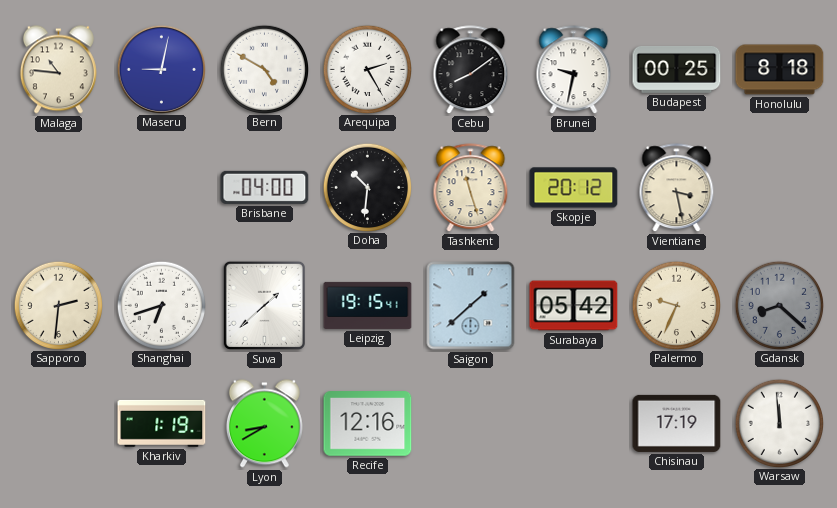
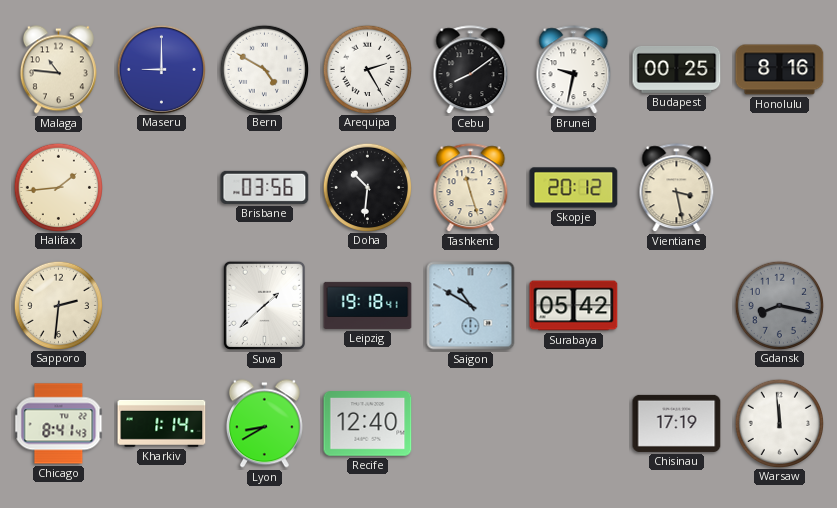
Maseru: 9:02 -> 9:00 (161, 69)
Honolulu: 8:18 -> 8:16 (780, 70)
Halifax: none -> 1:44 (58, 187)
Brisbane: 04:00 -> 03:56 (265, 187)
Shanghai: 6:42 -> none (161, 305)
Leipzig: 19:15 -> 19:18 (368, 305)
Saigon: 1:38 -> 10:50 (471, 306)
Palermo: 9:34 -> none (676, 305)
Gdansk: 8:22 -> 8:17 (779, 305)
Chicago: none -> 8:41 (59, 424)
Kharkiv: 1:19 -> 1:14 (162, 423)
Recife: 12:16 -> 12:40 (368, 424)
